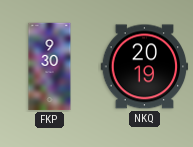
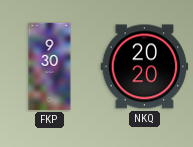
NKQ: 20:19 -> 20:20 (145, 67)
